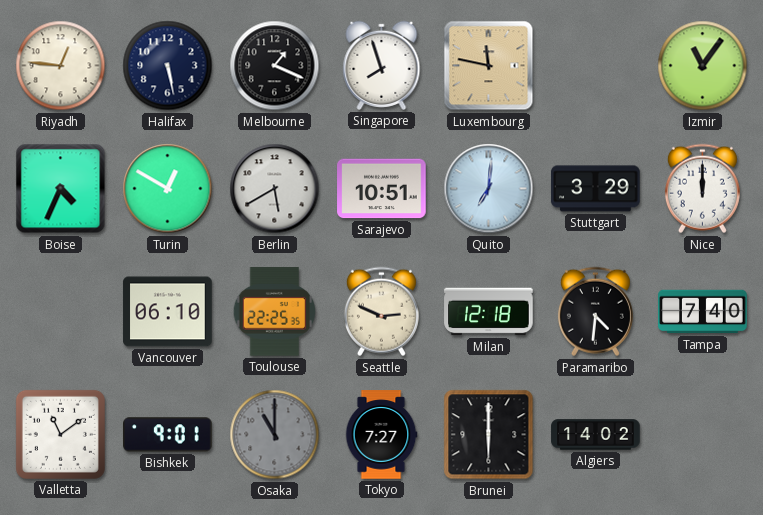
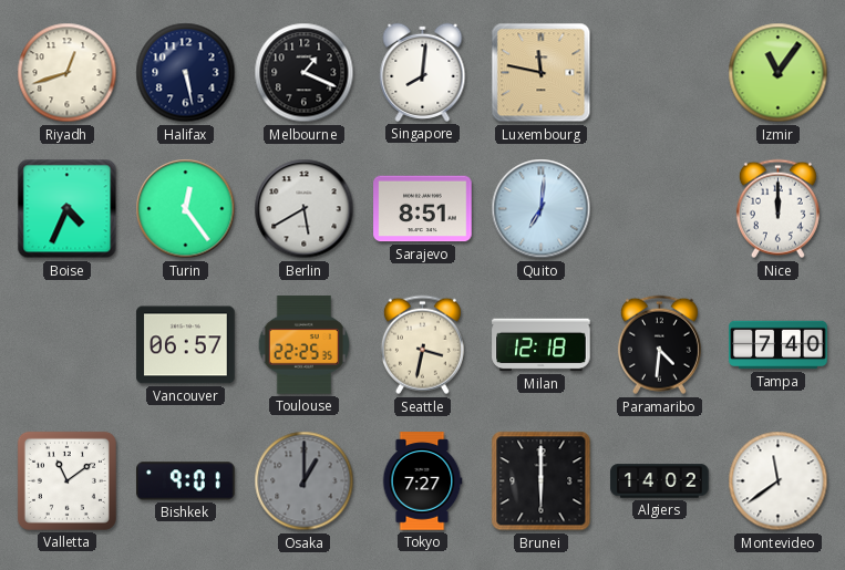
Riyadh: 12:46 -> 12:42 (68, 73)
Singapore: 7:57 -> 8:01 (423, 72)
Turin: 12:50 -> 12:24 (186, 209)
Sarajevo: 10:51 -> 8:51 (423, 209)
Stuttgart: 3:29 -> none (596, 189)
Vancouver: 06:10 -> 06:57 (186, 345)
Seattle: 2:49 -> 3:32 (422, 345)
Osaka: 11:00 -> 1:00 (305, 481)
Montevideo: none -> 11:39 (779, 481)
